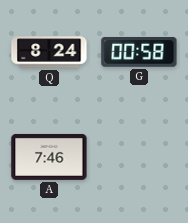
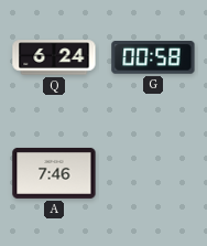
Q: 8:24 -> 6:24 (54, 57)
